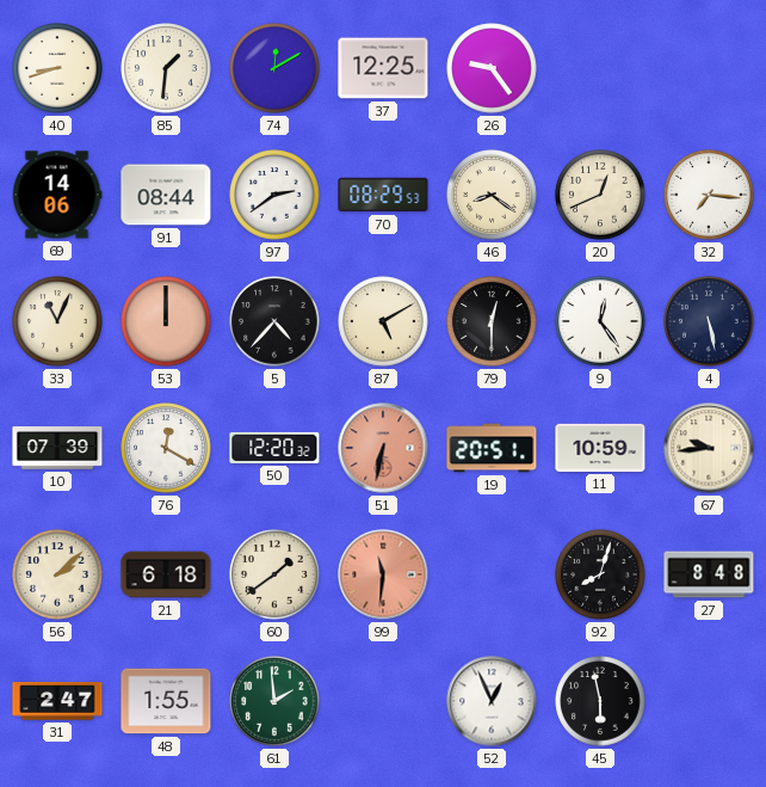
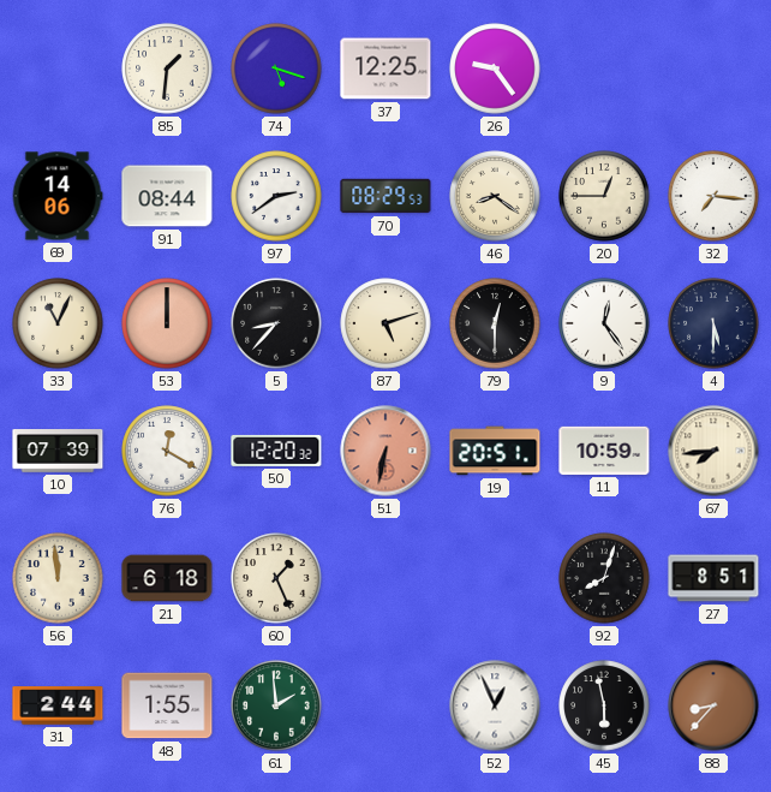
40: 8:42 -> none (57, 68)
74: 12:10 -> 5:18 (276, 69)
20: 12:41 -> 12:45 (604, 196)
5: 4:37 -> 8:37 (276, 323)
87: 5:10 -> 5:12 (385, 323)
4: 5:28 -> 5:30 (713, 323)
67: 9:44 -> 7:44 (713, 451)
56: 2:08 -> 11:59 (58, 578)
60: 1:39 -> 1:26 (276, 578)
99: 11:31 -> none (383, 574)
27: 8:48 -> 8:51 (713, 578)
31: 2:47 -> 2:44 (58, 705)
88: none -> 8:37 (713, 705)
